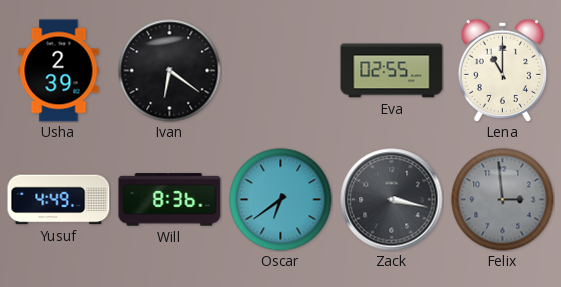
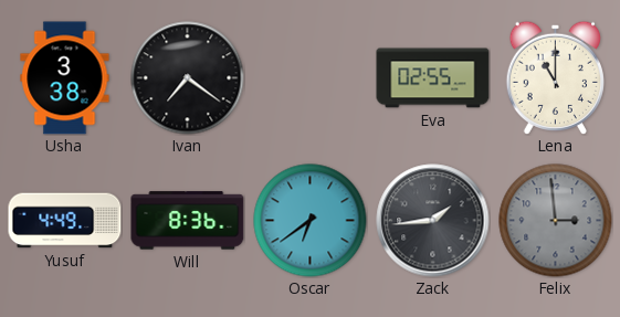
Usha: 2:39 -> 3:38 (65, 78)
Ivan: 6:21 -> 7:21 (188, 78)
Zack: 3:17 -> 1:44 (433, 221)
